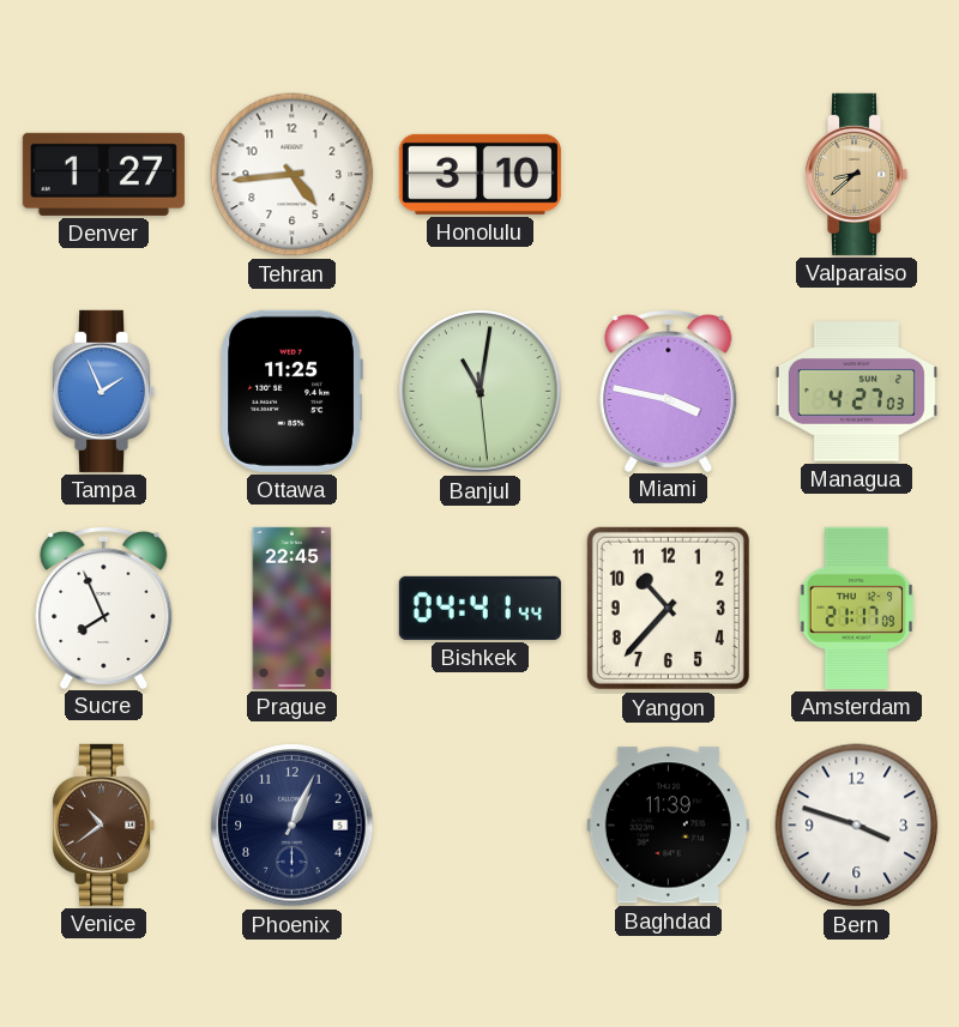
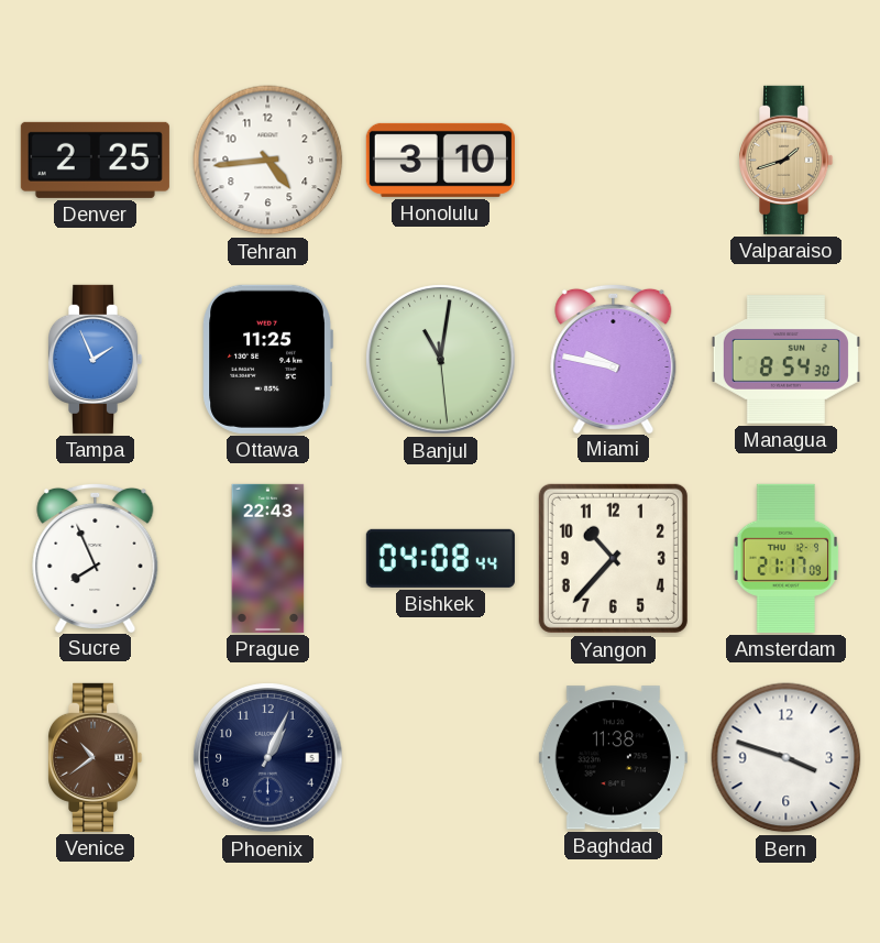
Denver: 1:27 -> 2:25 (95, 160)
Valparaiso: 8:38 -> 1:42 (787, 160)
Miami: 3:47 -> 9:47 (614, 358)
Managua: 4:27 -> 8:54 (785, 360)
Prague: 22:45 -> 22:43 (268, 558)
Bishkek: 04:41 -> 04:08 (440, 558)
Baghdad: 11:39 -> 11:38 (613, 758)
